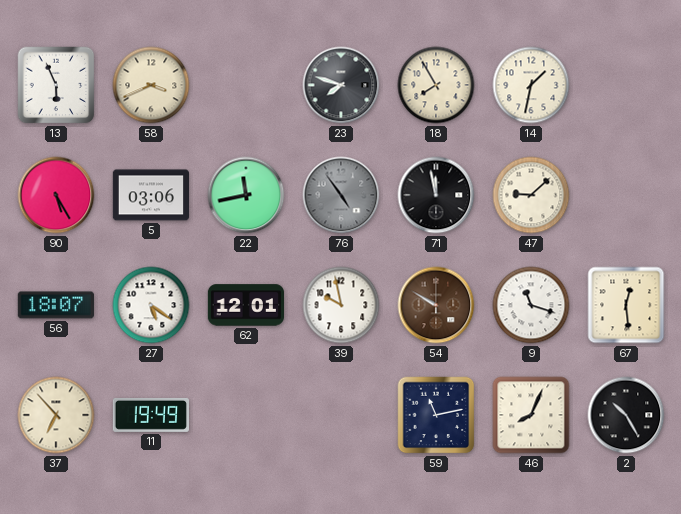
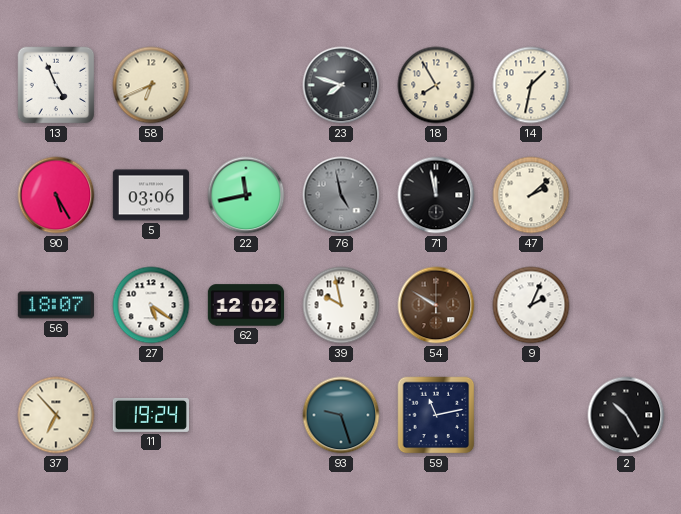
13: 5:56 -> 4:56 (56, 85)
58: 3:41 -> 6:41 (151, 85)
76: 4:54 -> 4:58 (341, 195)
47: 9:08 -> 2:08 (531, 195)
62: 12:01 -> 12:02 (245, 305)
9: 11:18 -> 2:04 (531, 305)
67: 12:29 -> none (626, 305)
11: 19:49 -> 19:24 (150, 415)
93: none -> 9:27 (341, 415)
46: 8:04 -> none (531, 415)
